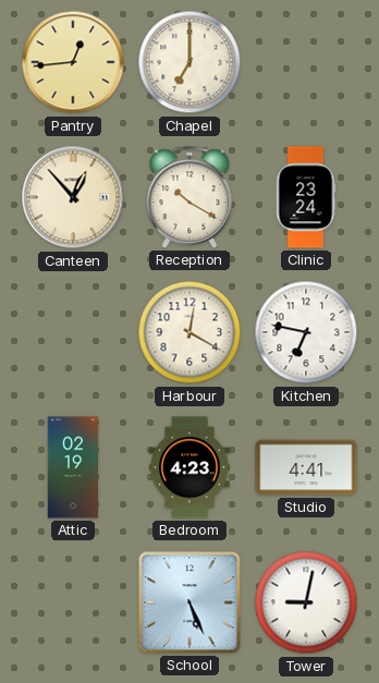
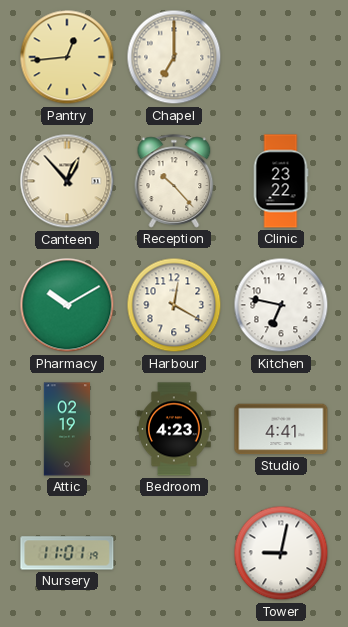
Reception: 10:20 -> 10:23 (174, 181)
Clinic: 23:24 -> 23:22 (281, 181)
Pharmacy: none -> 10:10 (67, 305)
Nursery: none -> 11:01 (67, 553)
School: 5:26 -> none (189, 602)
